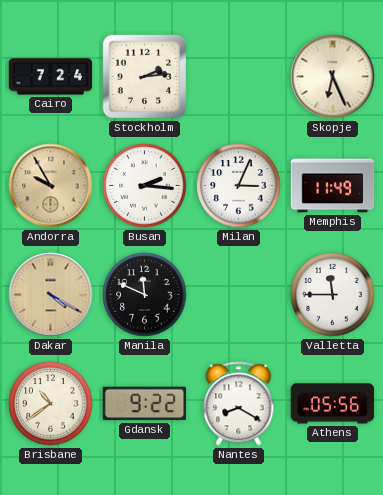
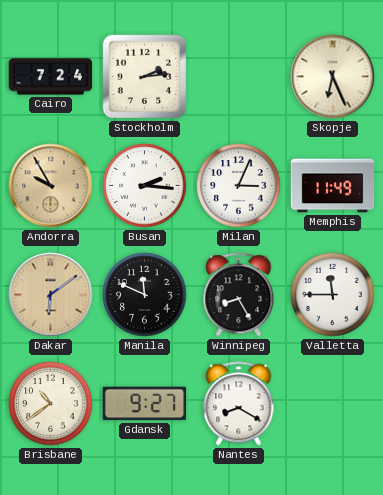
Dakar: 4:20 -> 6:09 (51, 295)
Winnipeg: none -> 8:25 (239, 295)
Gdansk: 9:22 -> 9:27 (145, 404)
Athens: 05:56 -> none (333, 404)
